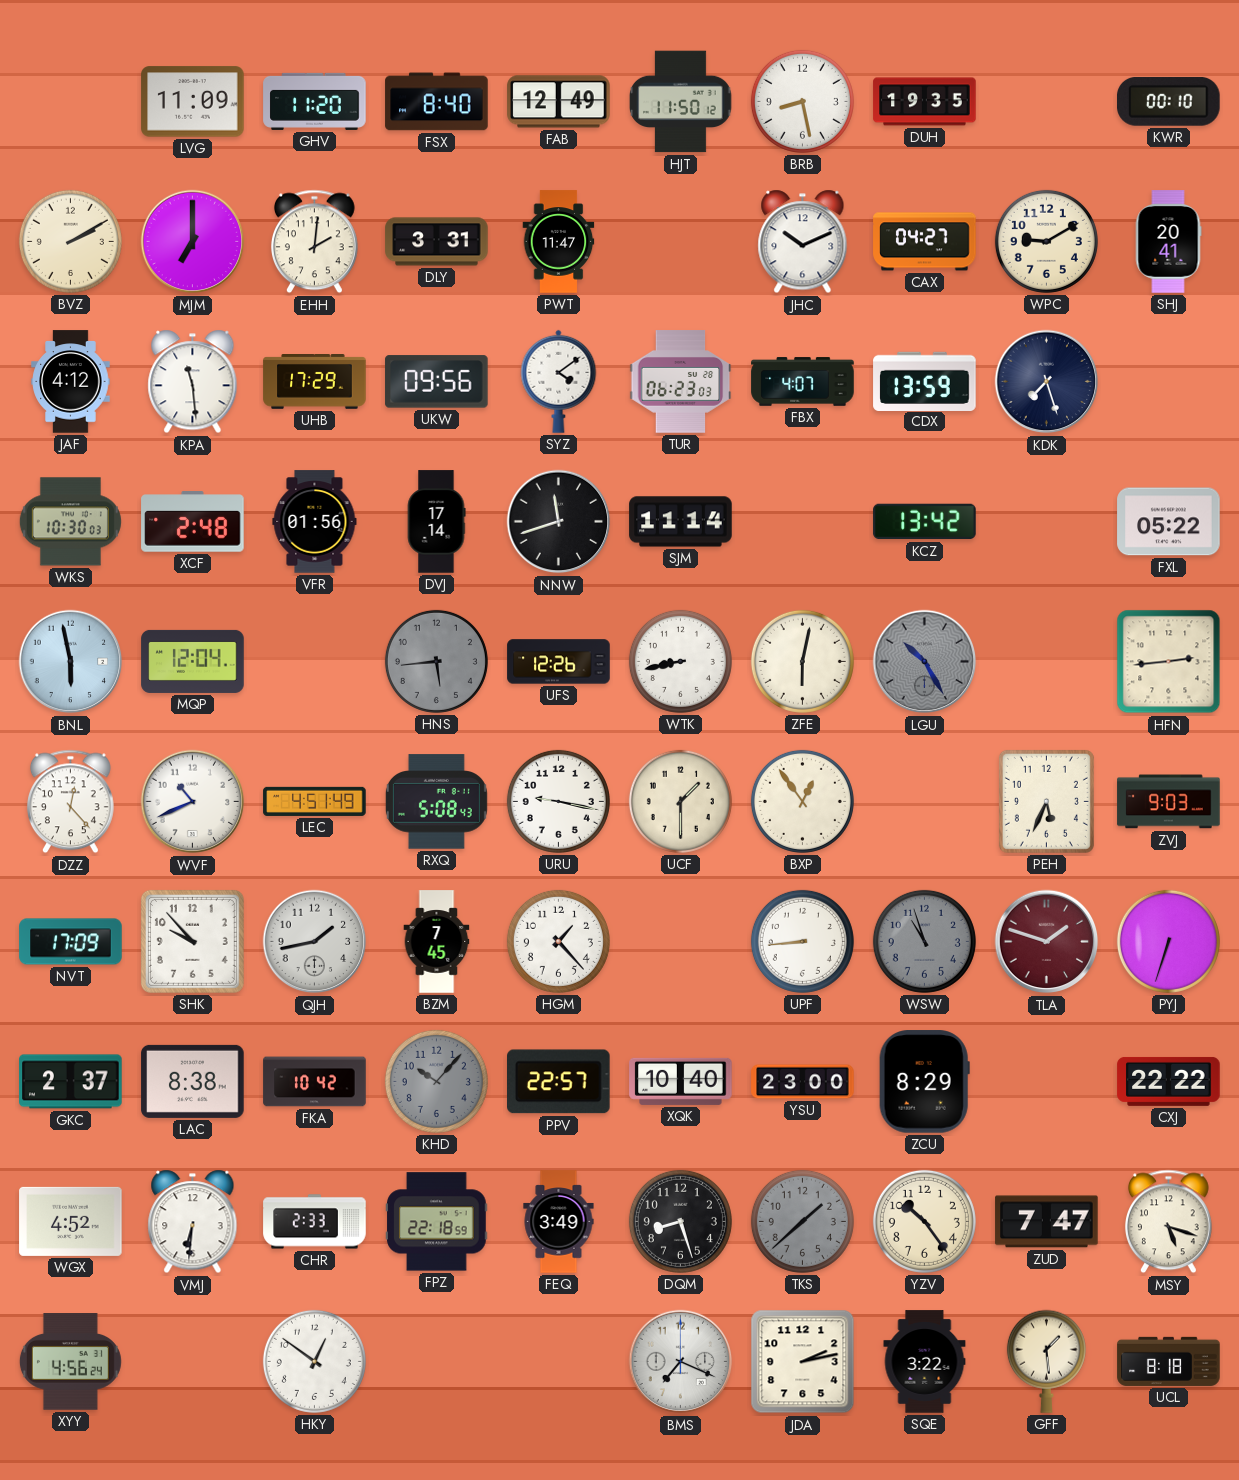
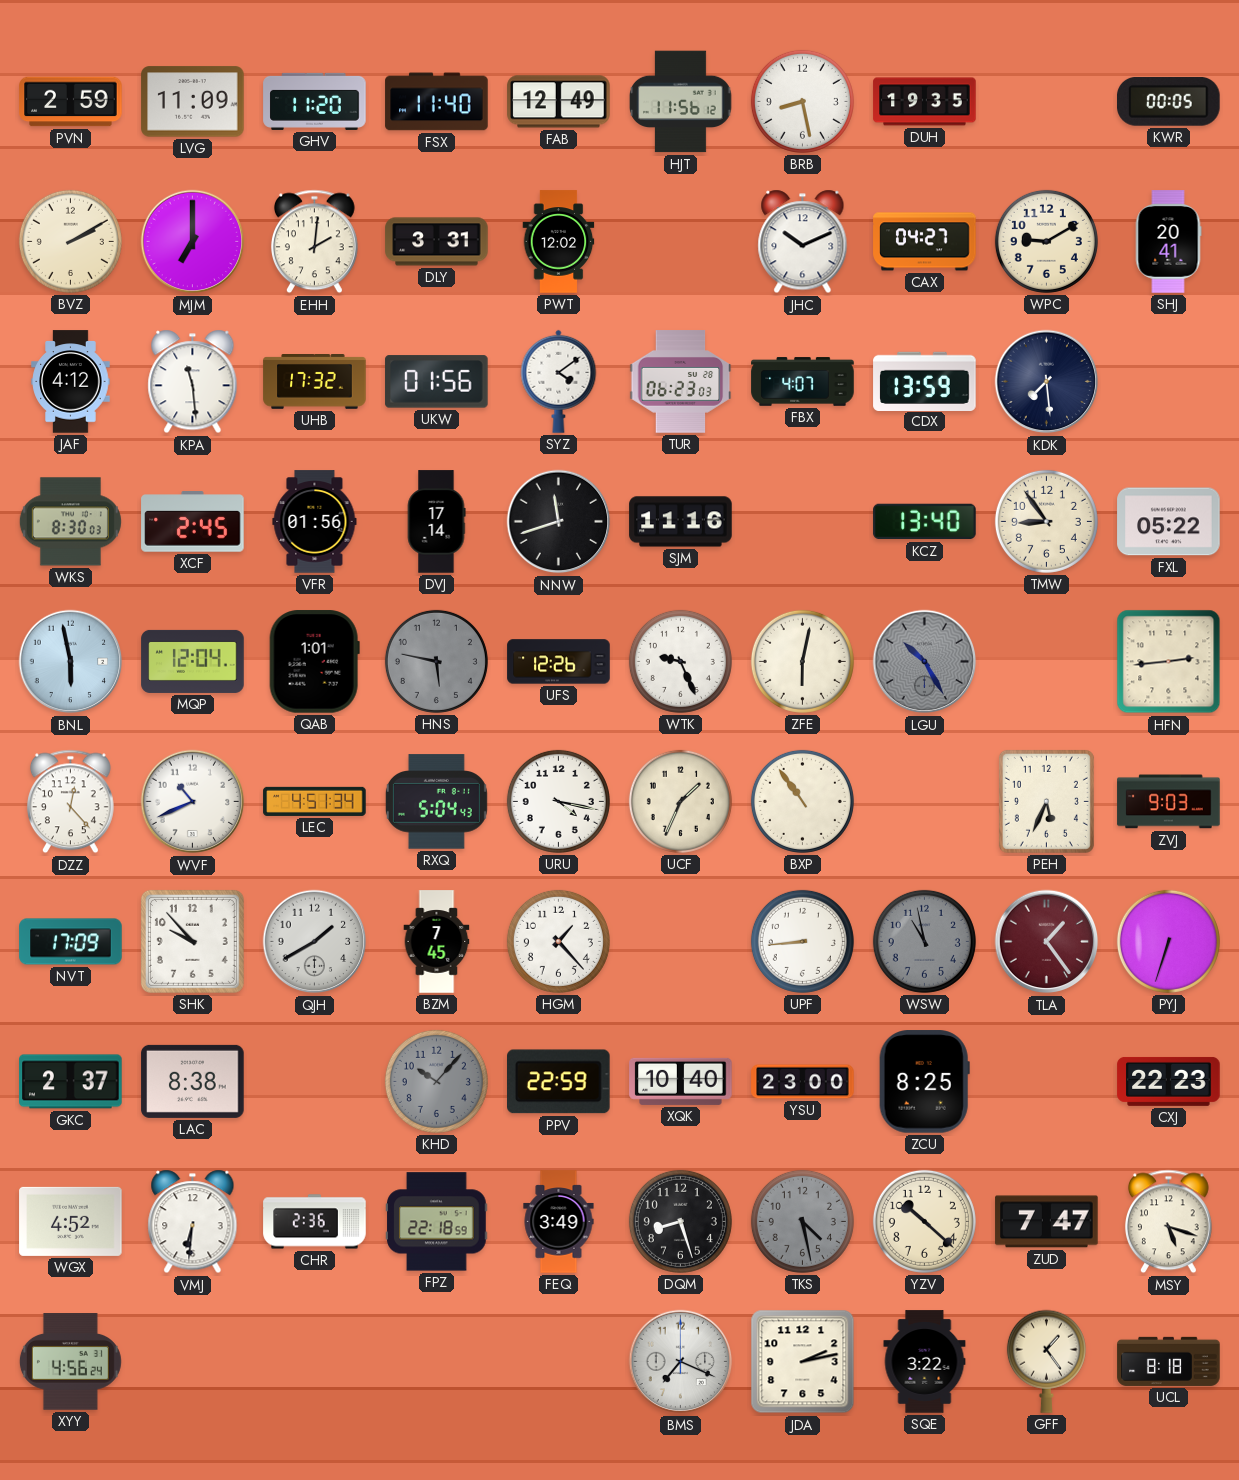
PVN: none -> 2:59 (71, 102)
FSX: 8:40 -> 11:40 (437, 102)
HJT: 11:50 -> 11:56 (681, 102)
KWR: 00:10 -> 00:05 (1169, 101)
PWT: 11:47 -> 12:02 (559, 242)
UHB: 17:29 -> 17:32 (315, 382)
UKW: 09:56 -> 01:56 (437, 382)
KDK: 7:27 -> 7:29 (1047, 382)
WKS: 10:30 -> 8:30 (70, 522)
XCF: 2:48 -> 2:45 (193, 522)
SJM: 11:14 -> 11:16 (681, 522)
KCZ: 13:42 -> 13:40 (925, 522)
TMW: none -> 8:54 (1046, 521)
QAB: none -> 1:01 (314, 662)
HNS: 5:44 -> 5:47 (436, 661)
WTK: 8:43 -> 9:26 (680, 661)
LEC: 4:51:49 -> 4:51:34 (315, 801)
RXQ: 5:08 -> 5:04 (436, 802)
URU: 9:17 -> 4:17 (558, 801)
UCF: 1:30 -> 1:34 (680, 801)
BXP: 12:54 -> 10:54 (802, 801)
QJH: 1:43 -> 1:40 (315, 942)
WSW: 10:57 -> 10:58 (924, 941)
TLA: 1:48 -> 1:24 (1047, 942)
FKA: 10:42 -> none (315, 1082)
PPV: 22:57 -> 22:59 (559, 1082)
ZCU: 8:29 -> 8:25 (924, 1082)
CXJ: 22:22 -> 22:23 (1169, 1081)
CHR: 2:33 -> 2:36 (315, 1222)
TKS: 1:38 -> 4:28 (802, 1221)
YZV: 10:24 -> 10:22 (924, 1221)
HKY: 12:51 -> none (314, 1361)
GFF: 1:29 -> 1:24 (1046, 1361)
